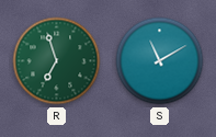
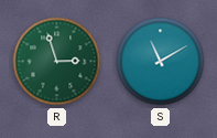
R: 6:57 -> 2:57 (57, 62)
